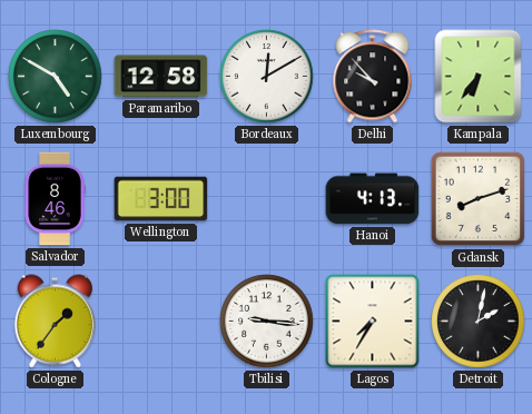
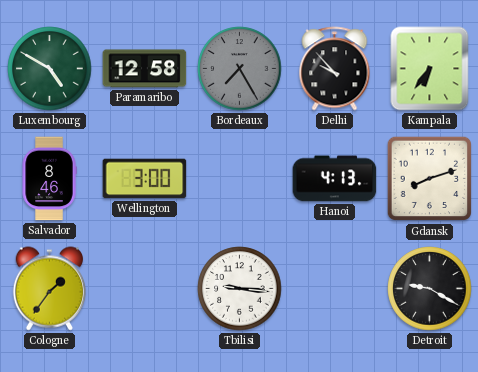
Bordeaux: 12:10 -> 7:25 (240, 69)
Bordeaux dial: white -> grey (240, 69)
Lagos: 7:35 -> none (373, 322)
Detroit: 2:02 -> 9:20 (430, 289)
